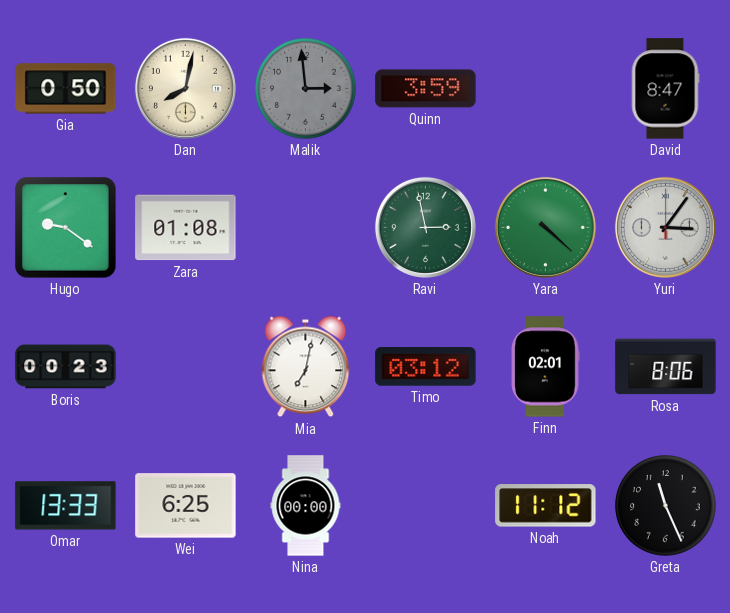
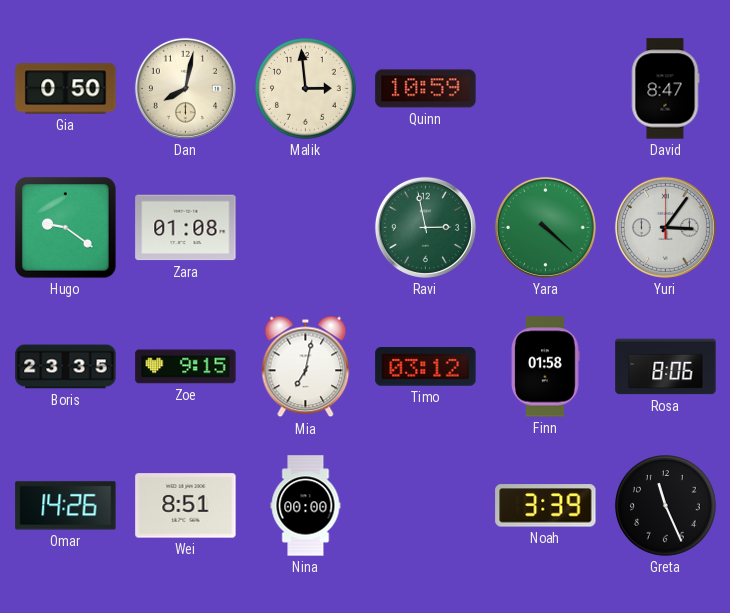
Malik dial: grey -> cream (306, 89)
Quinn: 3:59 -> 10:59 (426, 89)
Boris: 00:23 -> 23:35 (66, 367)
Zoe: none -> 9:15 (186, 367)
Finn: 02:01 -> 01:58 (545, 367)
Omar: 13:33 -> 14:26 (66, 506)
Wei: 6:25 -> 8:51 (186, 506)
Noah: 11:12 -> 3:39 (546, 506)
